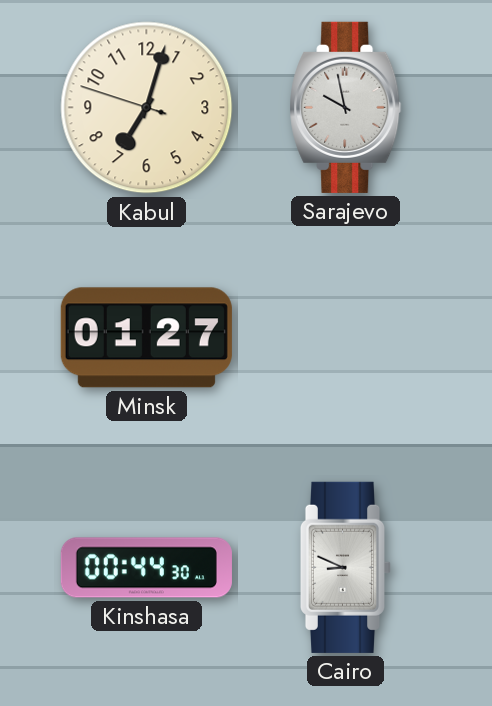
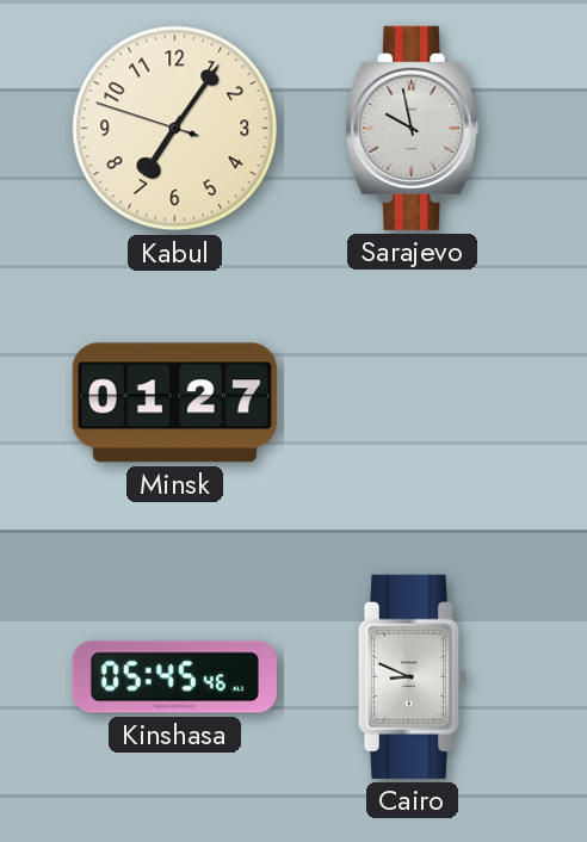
Kabul: 7:02 -> 7:05 (175, 129)
Kinshasa: 00:44 -> 05:45 (174, 677)
